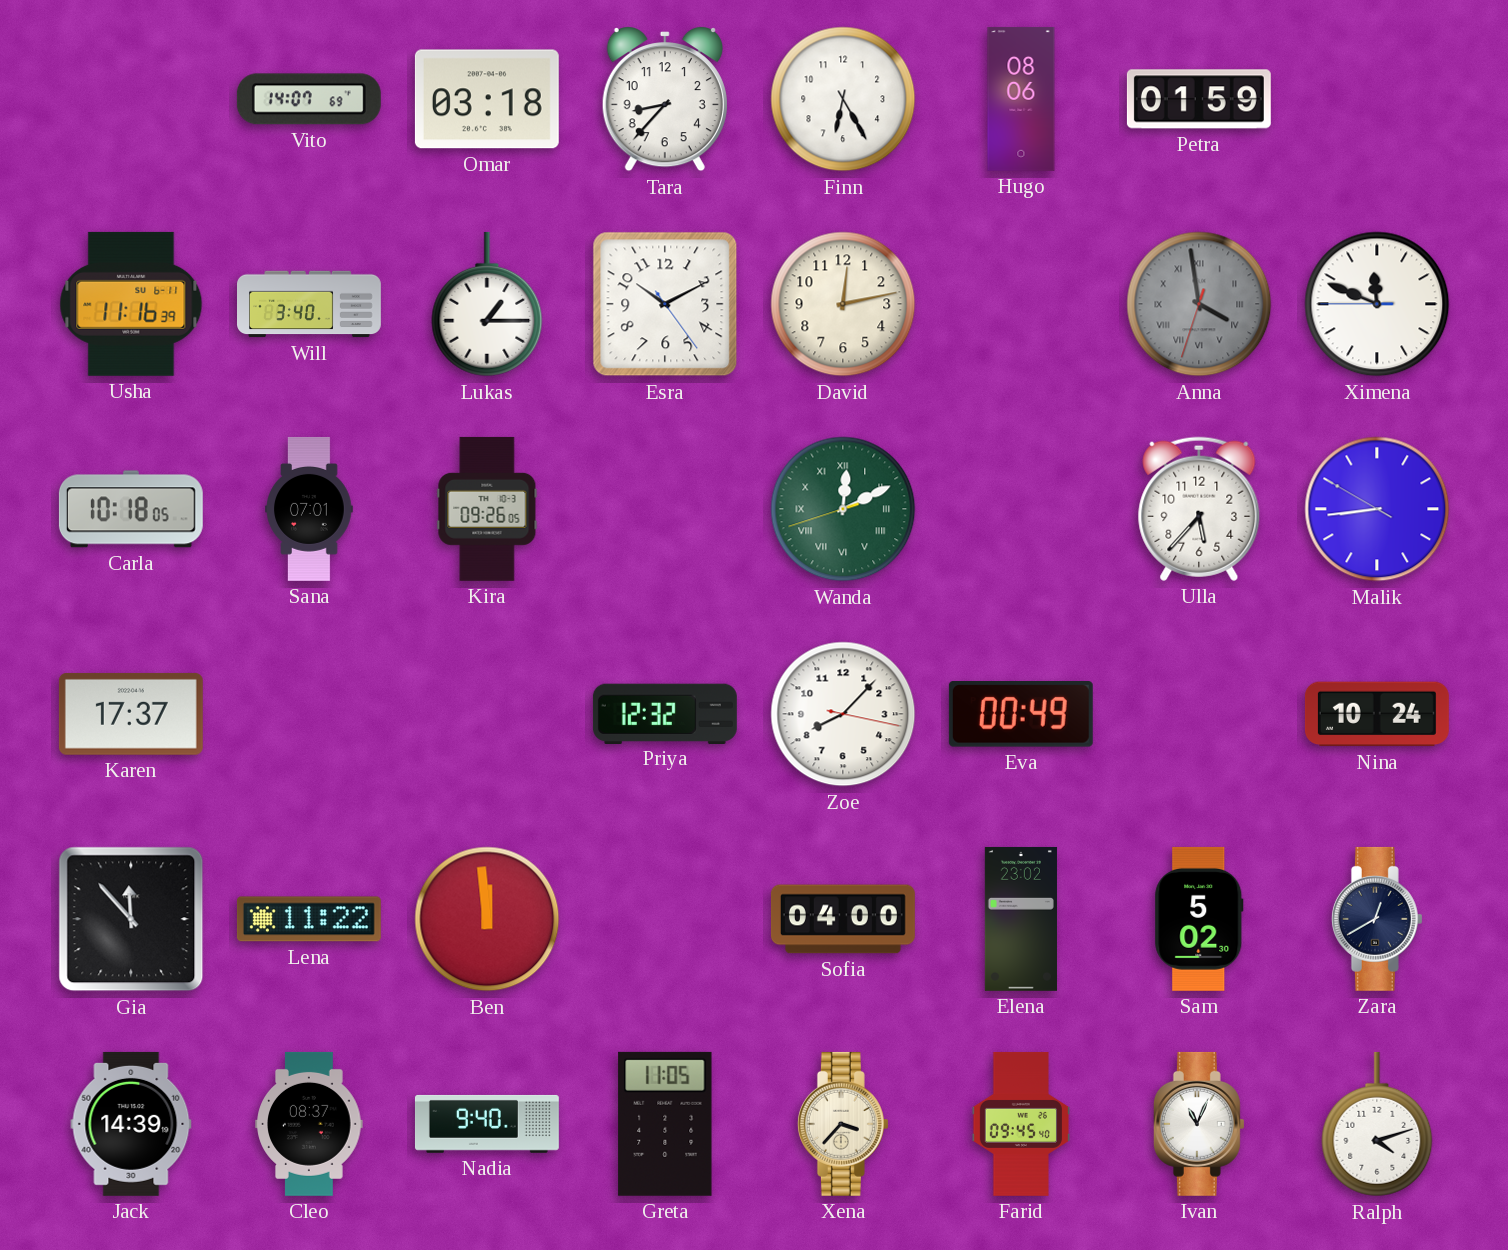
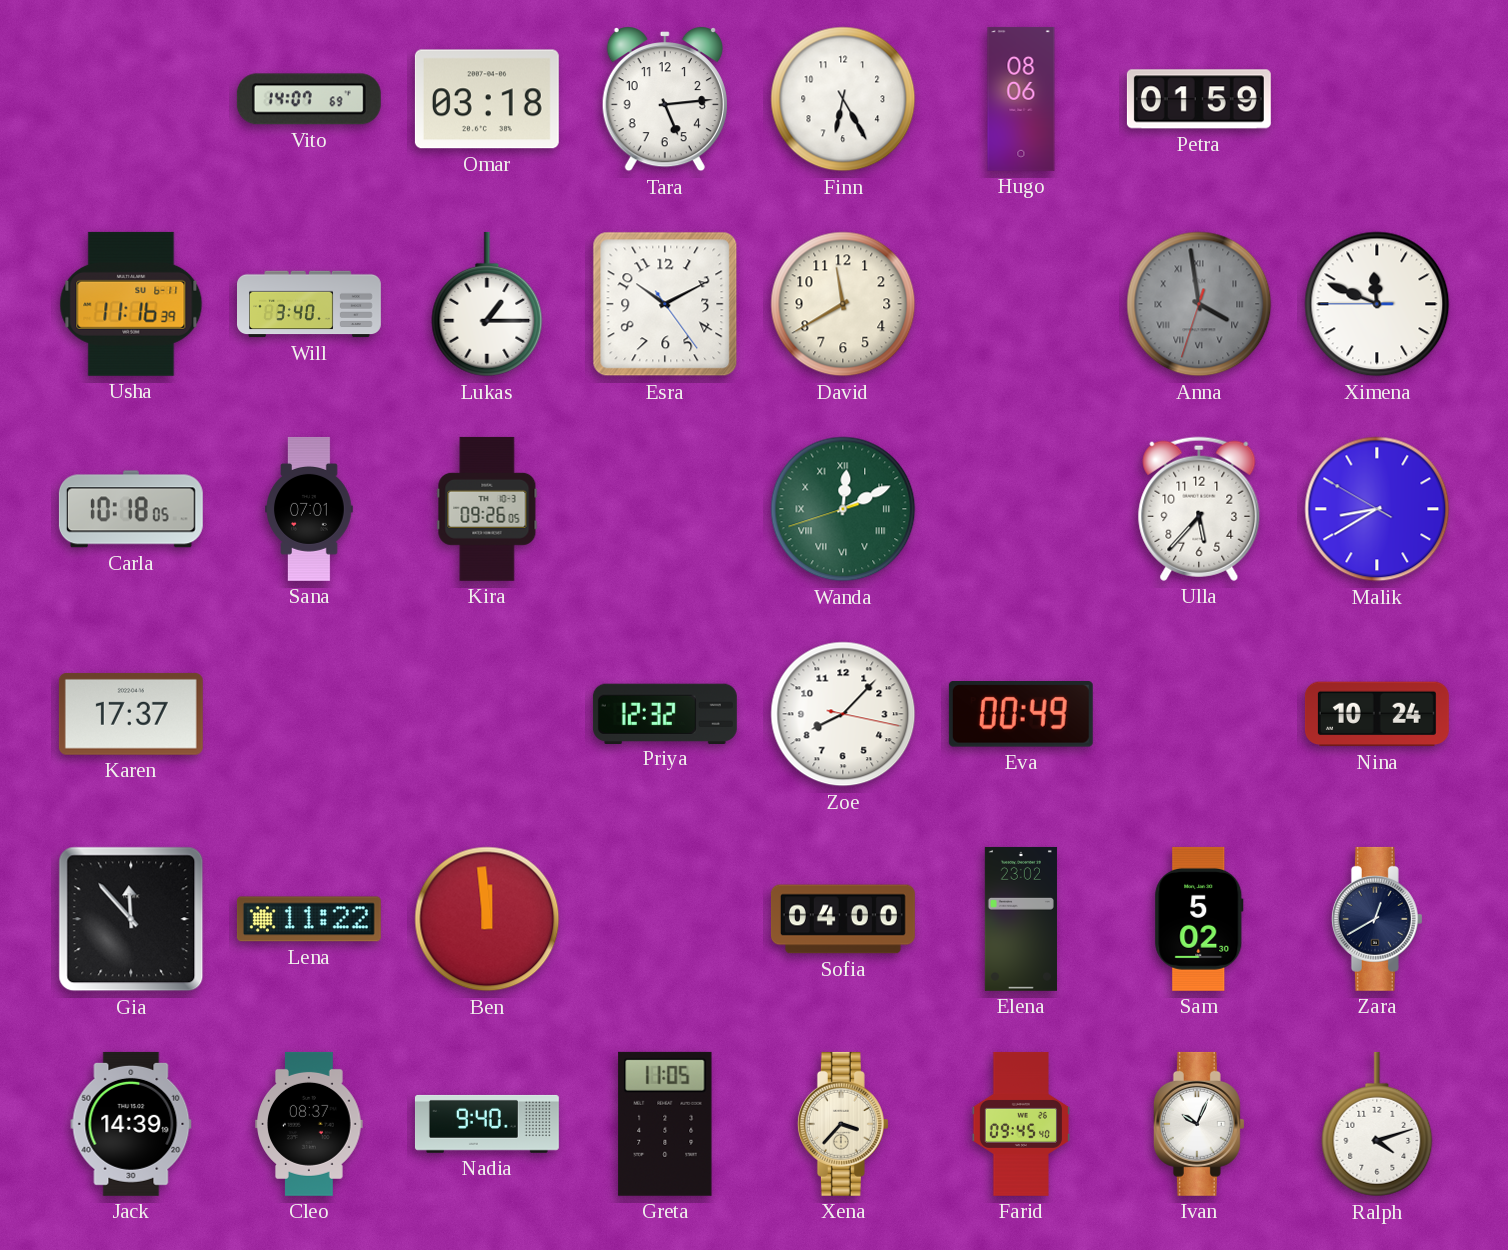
Tara: 8:37 -> 5:14 (665, 99)
David: 12:13 -> 11:40 (843, 304)
Malik: 8:43 -> 8:39 (1377, 509)
Ivan: 11:04 -> 10:04 (1199, 1124)
